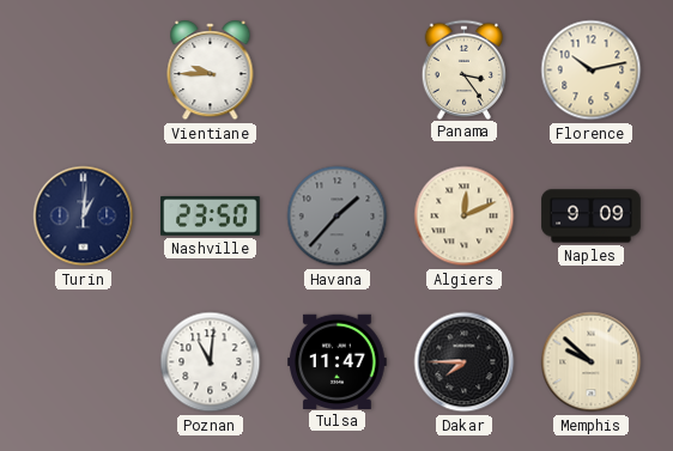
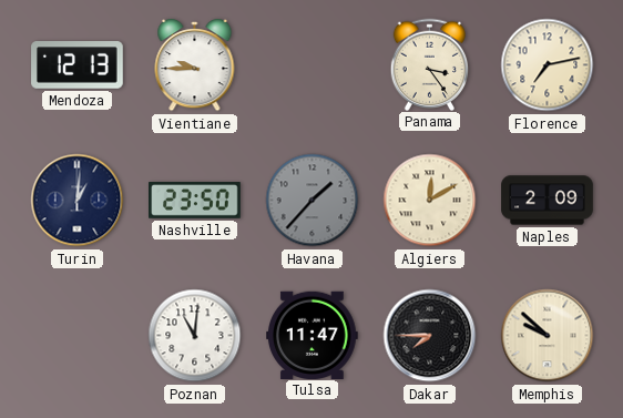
Mendoza: none -> 12:13 (78, 65)
Florence: 10:13 -> 7:13 (548, 65)
Algiers: 12:11 -> 12:10 (430, 201)
Naples: 9:09 -> 2:09 (548, 201)
